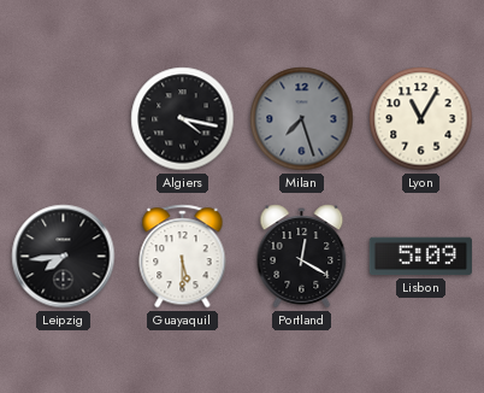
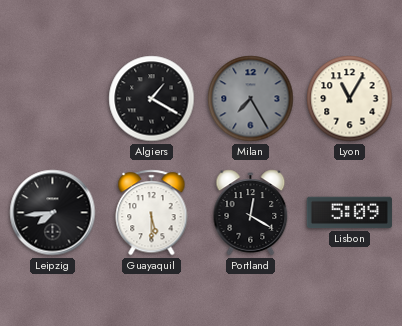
Algiers: 4:17 -> 1:20 (152, 99)
Milan: 7:27 -> 7:25 (251, 99)
